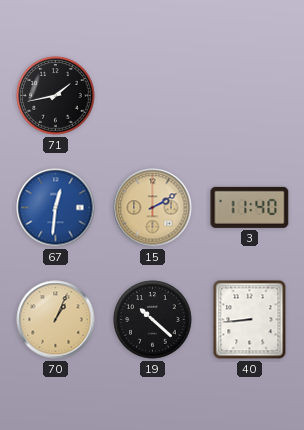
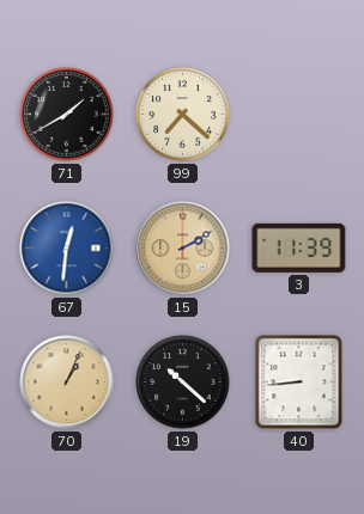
71: 1:43 -> 1:40 (67, 115)
99: none -> 7:22 (183, 115)
3: 11:40 -> 11:39 (299, 247)
